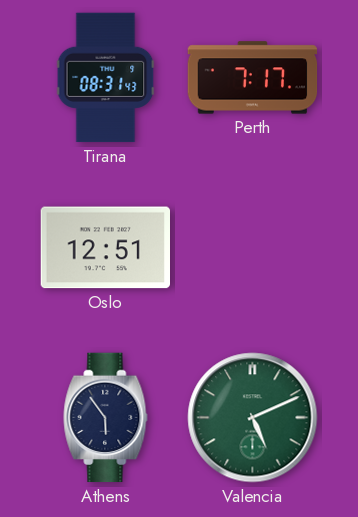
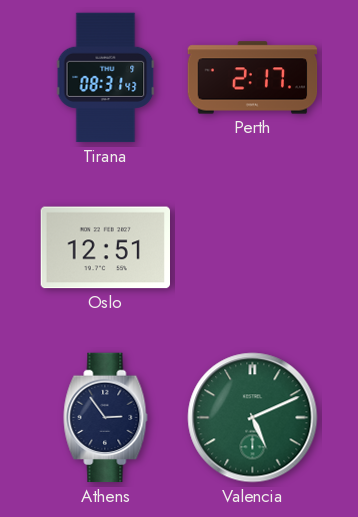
Perth: 7:17 -> 2:17 (253, 78)
Athens: 5:54 -> 2:54 (106, 418)
